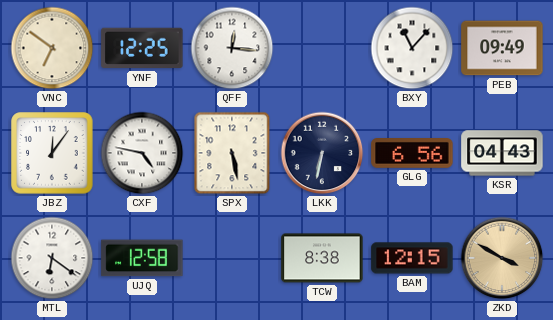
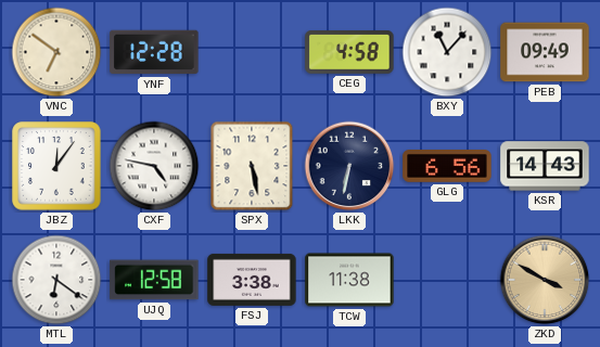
YNF: 12:25 -> 12:28 (154, 52)
QFF: 12:16 -> none (232, 48)
CEG: none -> 4:58 (349, 53)
KSR: 04:43 -> 14:43 (545, 166)
FSJ: none -> 3:38 (252, 280)
TCW: 8:38 -> 11:38 (349, 280)
BAM: 12:15 -> none (412, 258)
